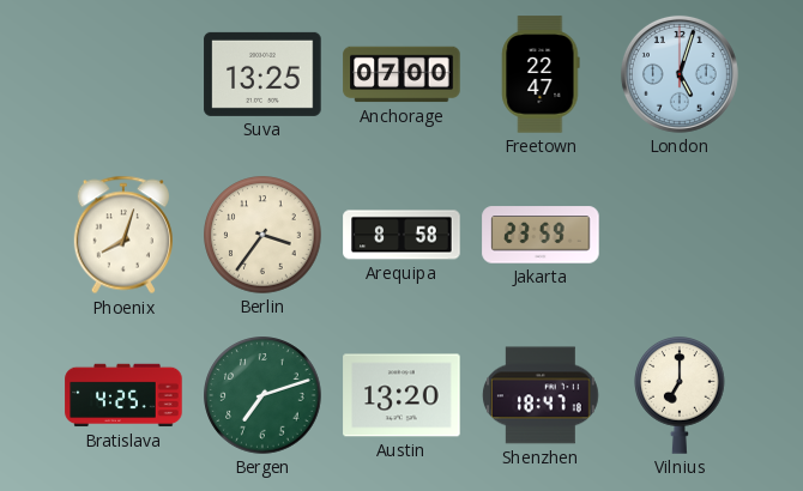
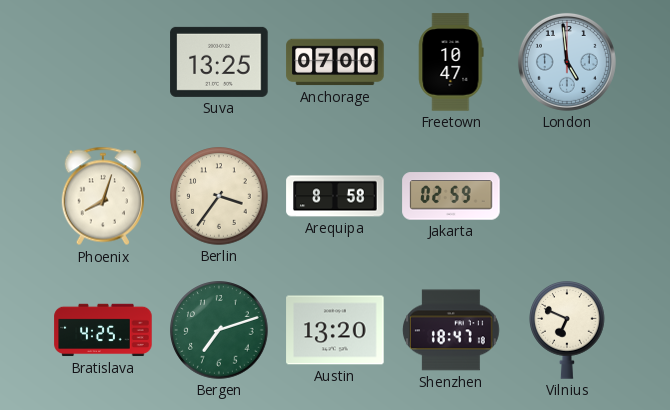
Freetown: 22:47 -> 10:47 (451, 62)
London: 5:03 -> 4:59 (567, 62)
Jakarta: 23:59 -> 02:59 (451, 196)
Vilnius: 7:00 -> 6:49 (568, 331)
